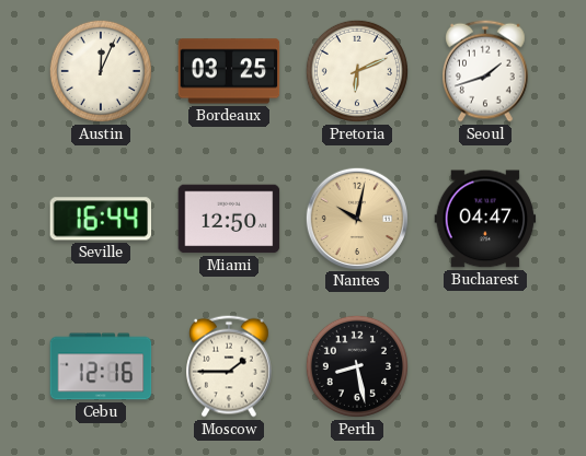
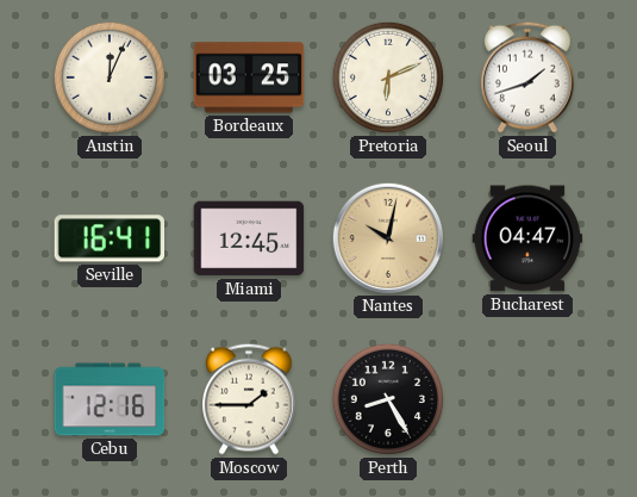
Seville: 16:44 -> 16:41 (110, 238)
Miami: 12:50 -> 12:45 (249, 238)
Perth: 8:28 -> 8:25 (388, 399)
